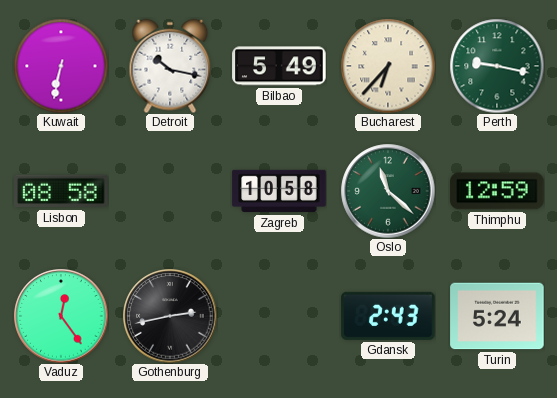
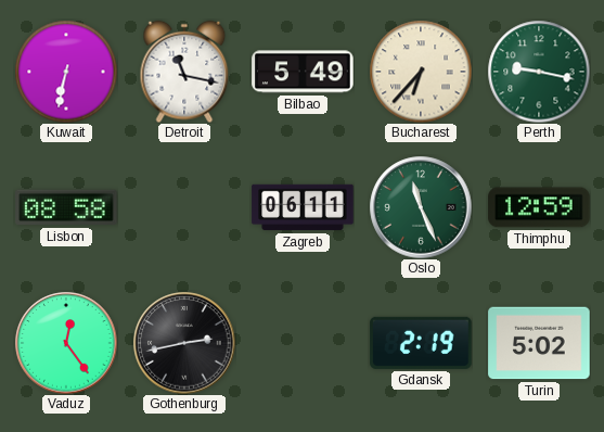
Detroit: 10:17 -> 11:17 (184, 72)
Zagreb: 10:58 -> 06:11 (303, 207)
Oslo: 11:22 -> 11:26 (421, 207)
Gdansk: 2:43 -> 2:19 (421, 343)
Turin: 5:24 -> 5:02 (539, 343)
